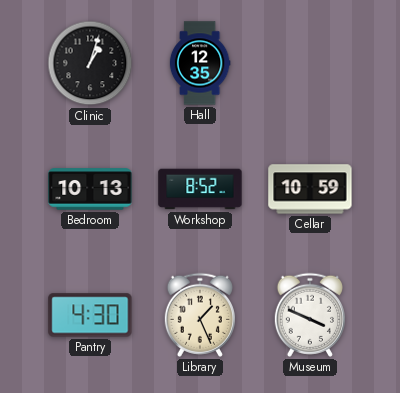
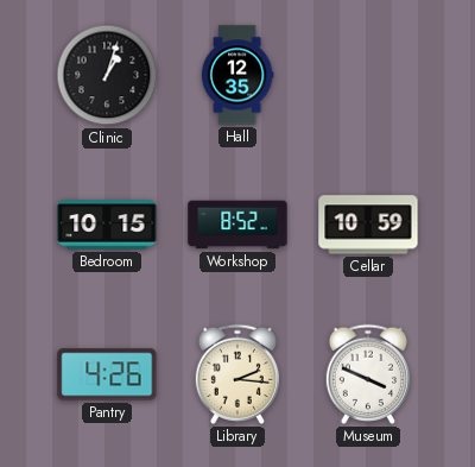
Bedroom: 10:13 -> 10:15 (107, 225)
Pantry: 4:30 -> 4:26 (107, 374)
Library: 1:26 -> 2:16 (237, 374)
